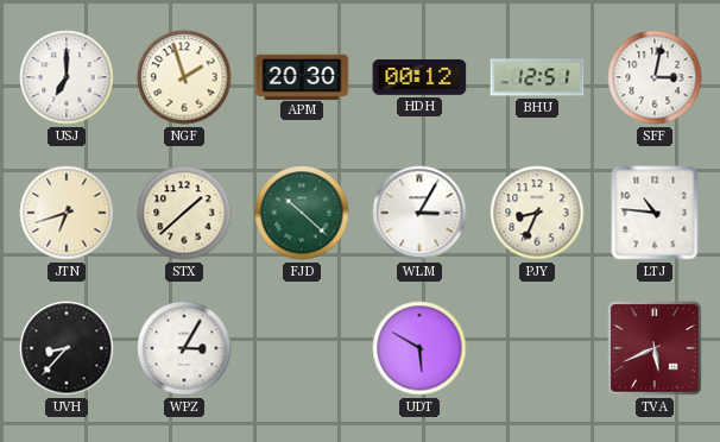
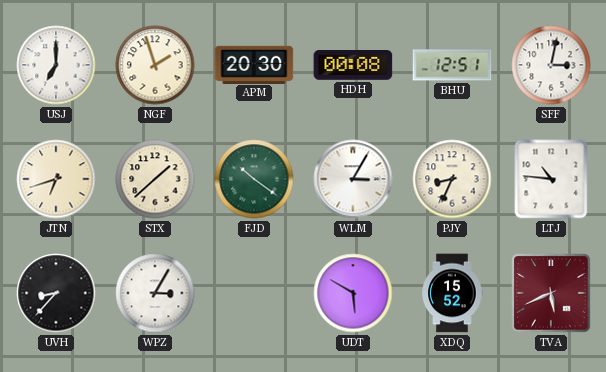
HDH: 00:12 -> 00:08 (353, 66)
FJD: 10:22 -> 10:21 (254, 179)
XDQ: none -> 15:52 (452, 293)
